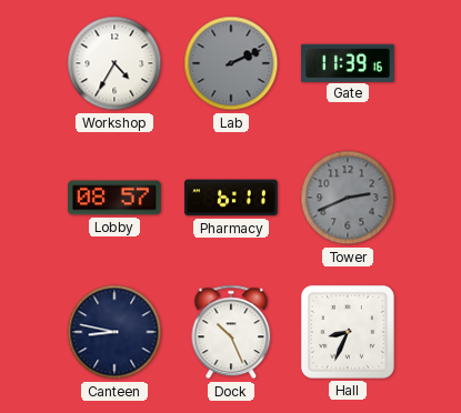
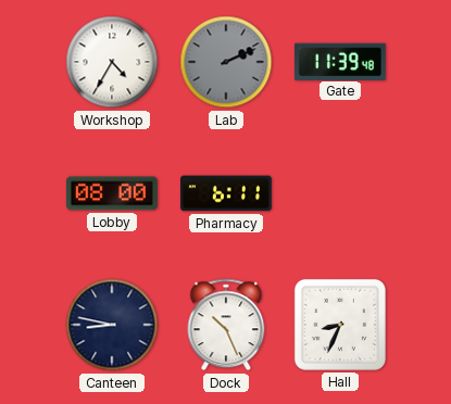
Gate: 11:39:16 -> 11:39:48 (341, 61)
Lobby: 08:57 -> 08:00 (113, 193)
Tower: 2:41 -> none (348, 198)
